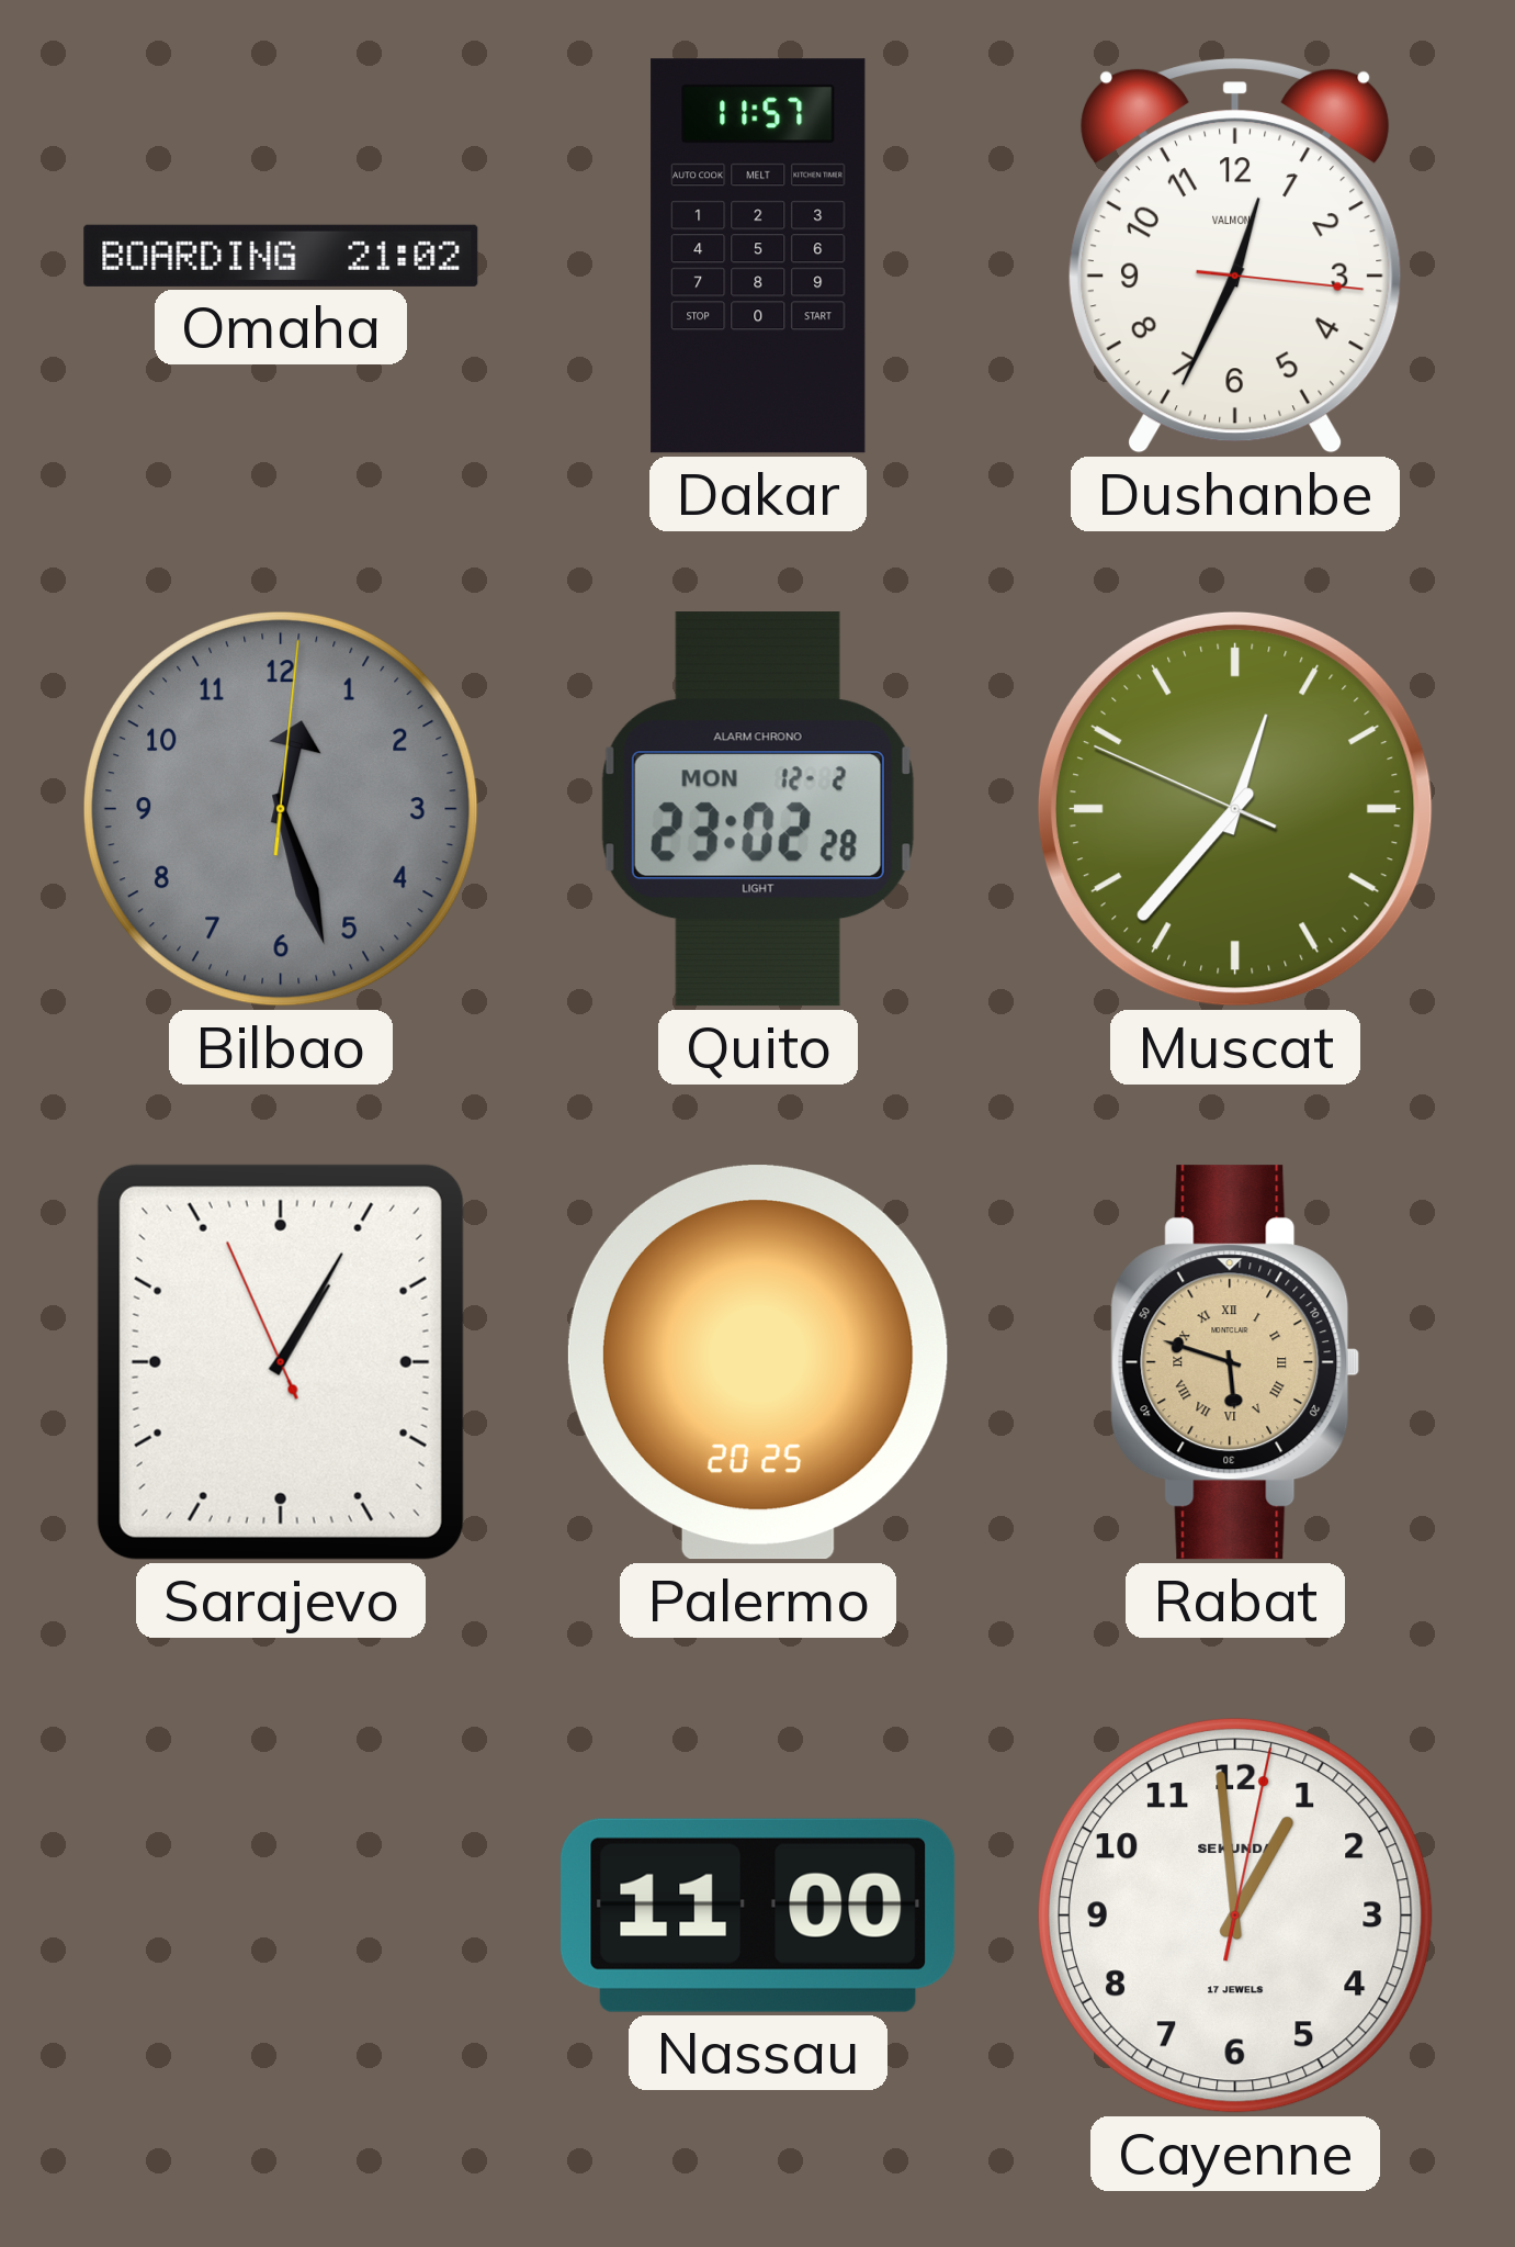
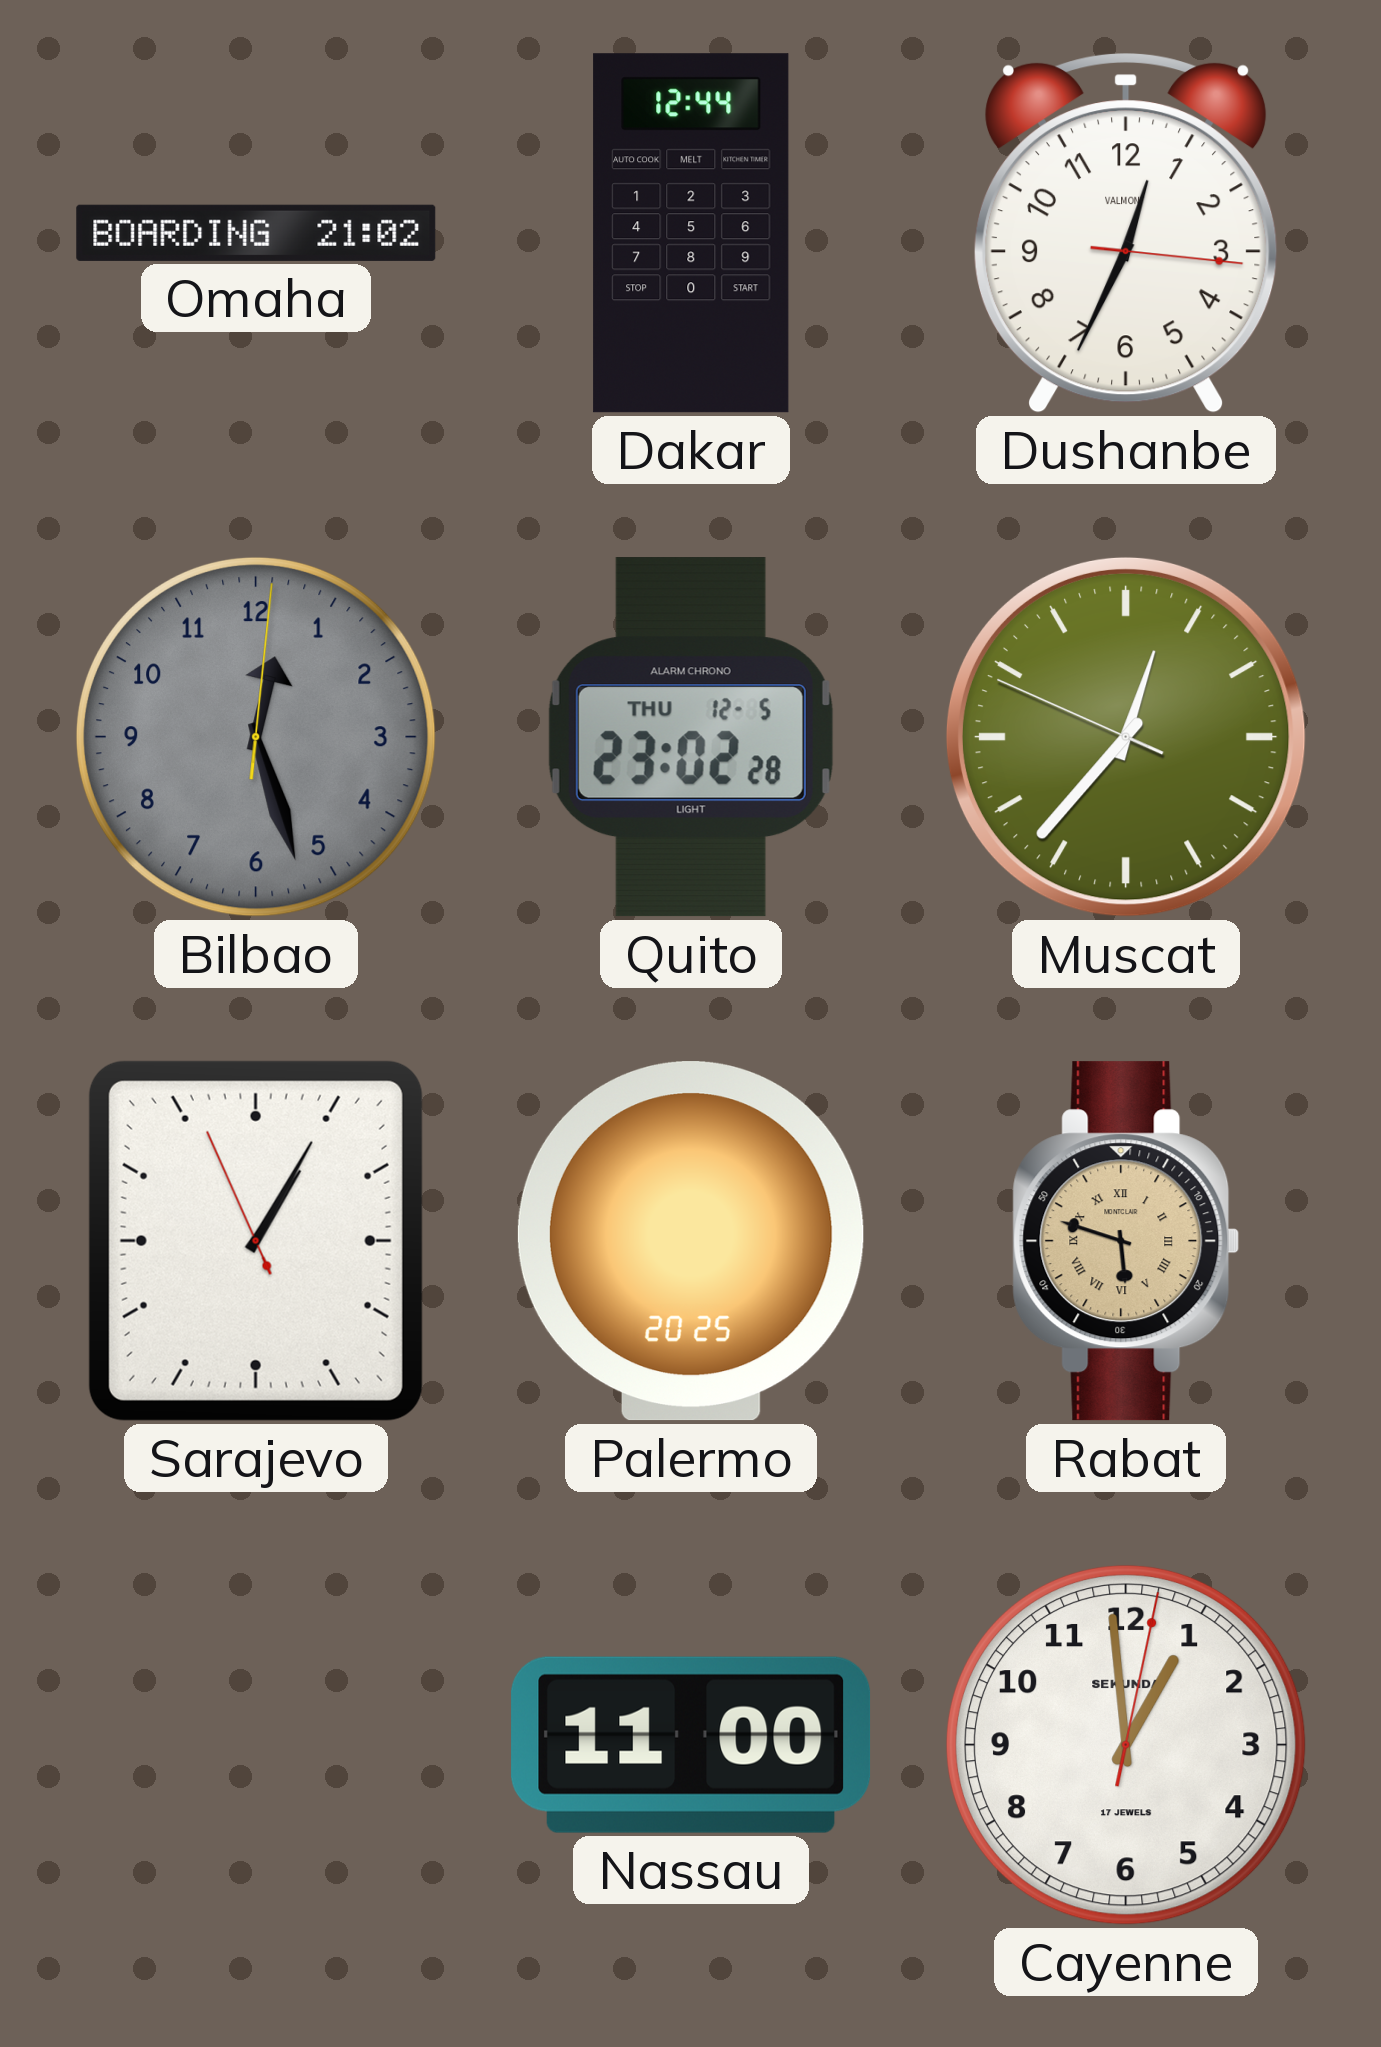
Dakar: 11:57 -> 12:44 (691, 233)
Quito date: MON 12-2 -> THU 12-5 (691, 737)
